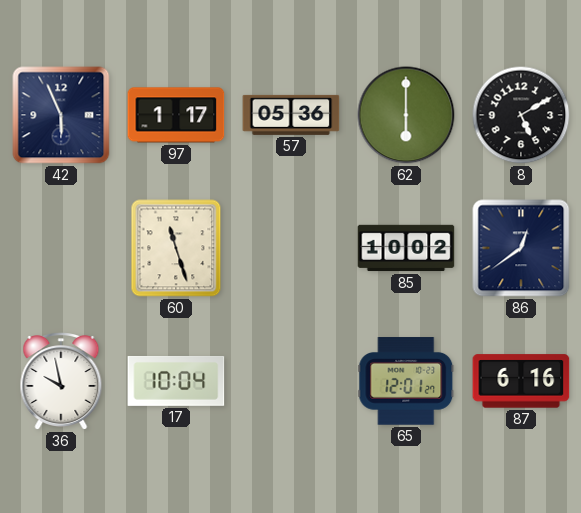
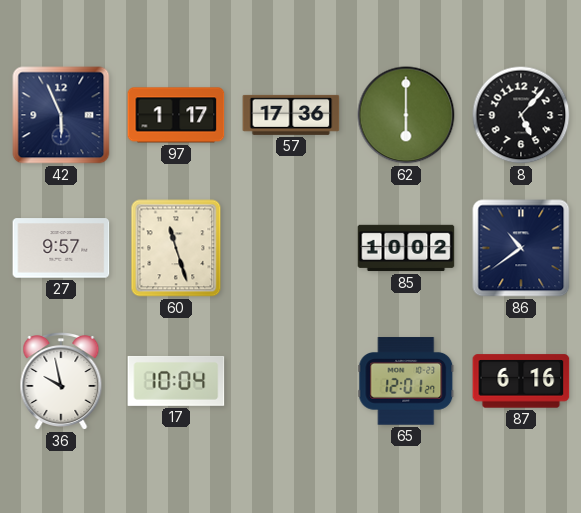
57: 05:36 -> 17:36 (291, 115)
8: 5:10 -> 5:07 (521, 115)
27: none -> 9:57 (61, 248)
86: 12:39 -> 10:39 (521, 248)
